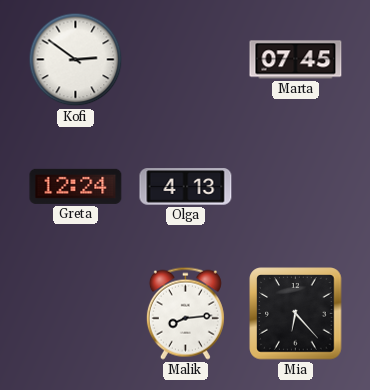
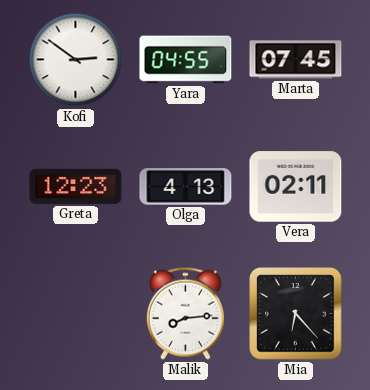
Yara: none -> 04:55 (186, 60)
Greta: 12:24 -> 12:23 (76, 186)
Vera: none -> 02:11 (296, 187)
